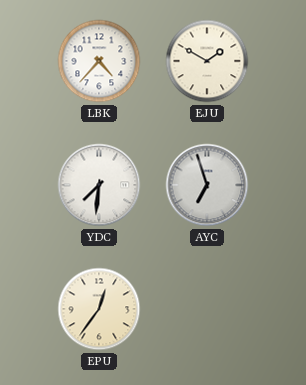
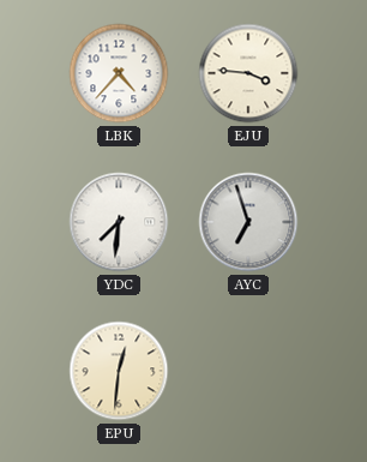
EJU: 1:50 -> 3:46 (248, 73)
EPU: 12:36 -> 12:31 (119, 371)
